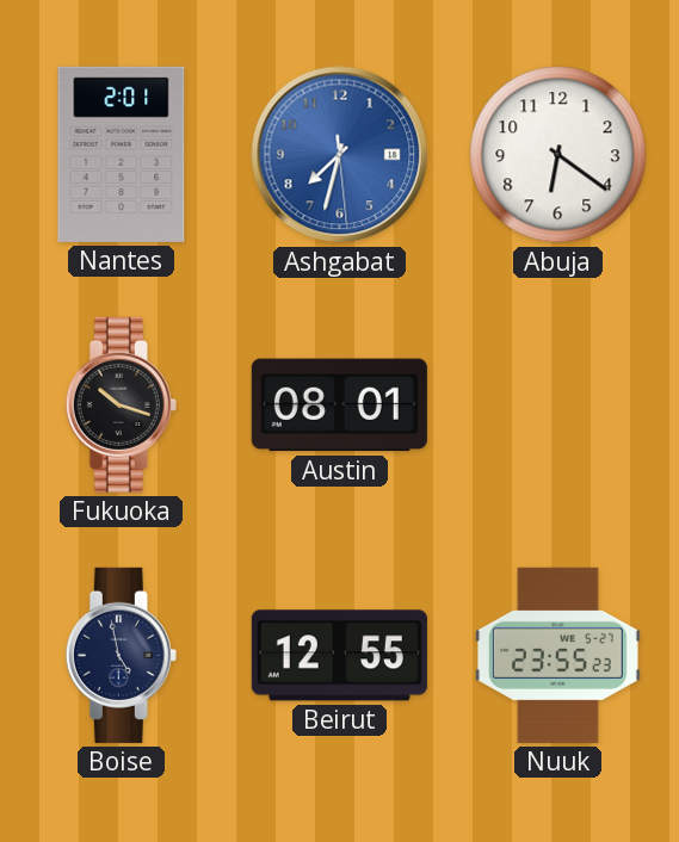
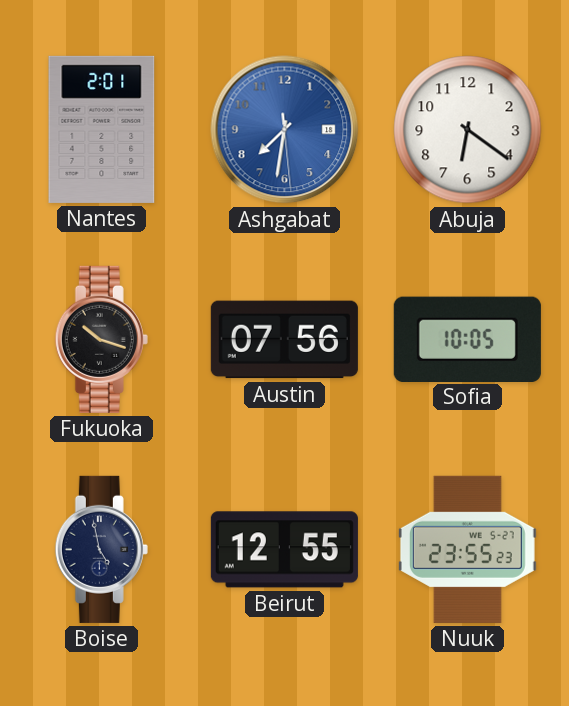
Ashgabat: 7:32 -> 7:31 (285, 130)
Austin: 08:01 -> 07:56 (284, 340)
Sofia: none -> 10:05 (467, 339)
